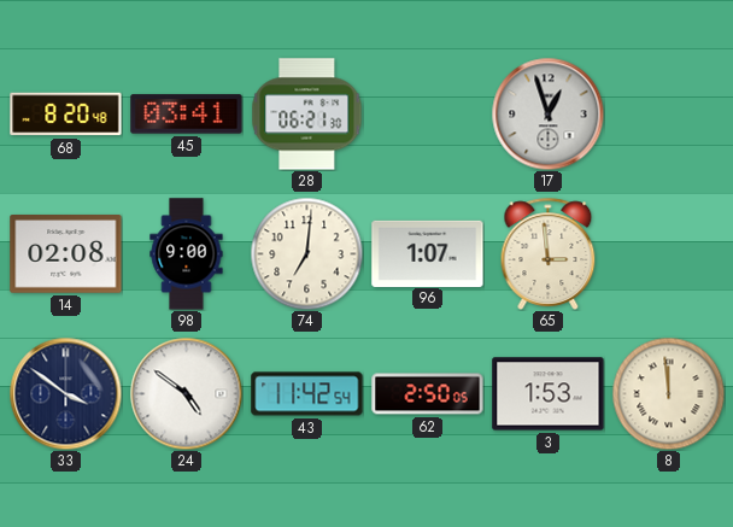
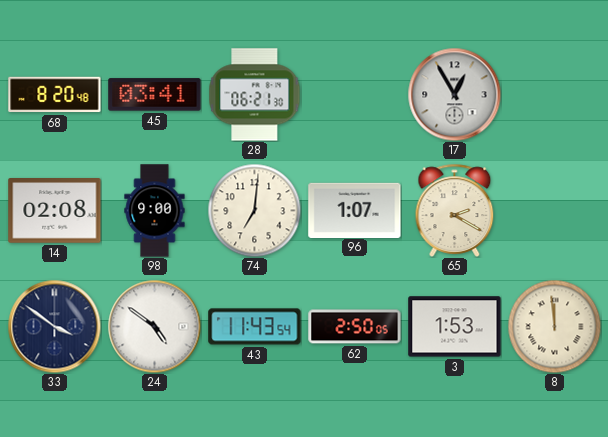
17: 12:57 -> 12:55 (454, 94)
65: 2:59 -> 2:20 (455, 210)
43: 11:42 -> 11:43 (255, 327)
